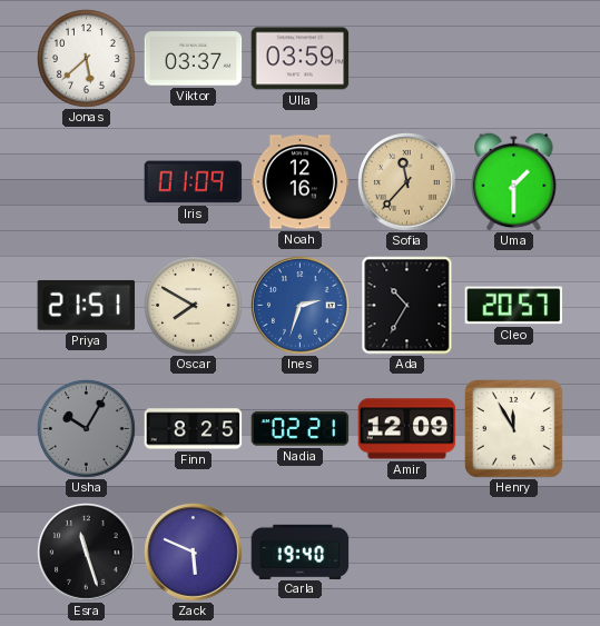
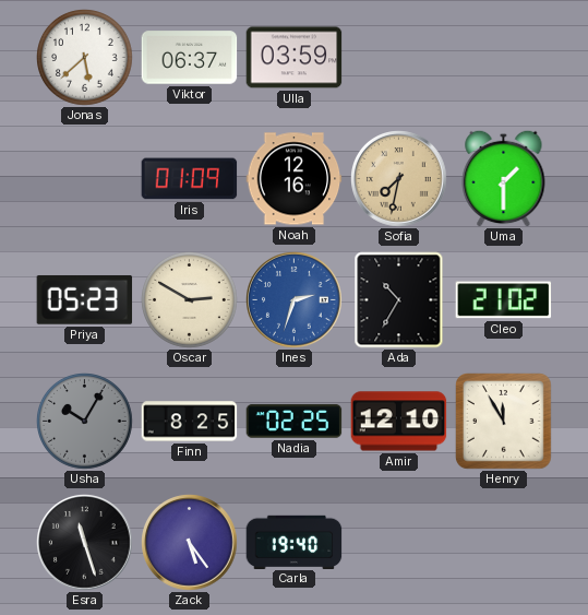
Viktor: 03:37 -> 06:37 (190, 58)
Sofia: 11:37 -> 7:32 (399, 179)
Priya: 21:51 -> 05:23 (85, 299)
Oscar: 7:50 -> 2:50 (190, 300)
Cleo: 20:57 -> 21:02 (504, 300)
Nadia: 02:21 -> 02:25 (295, 422)
Amir: 12:09 -> 12:10 (399, 422)
Zack: 5:49 -> 5:24 (190, 543)
